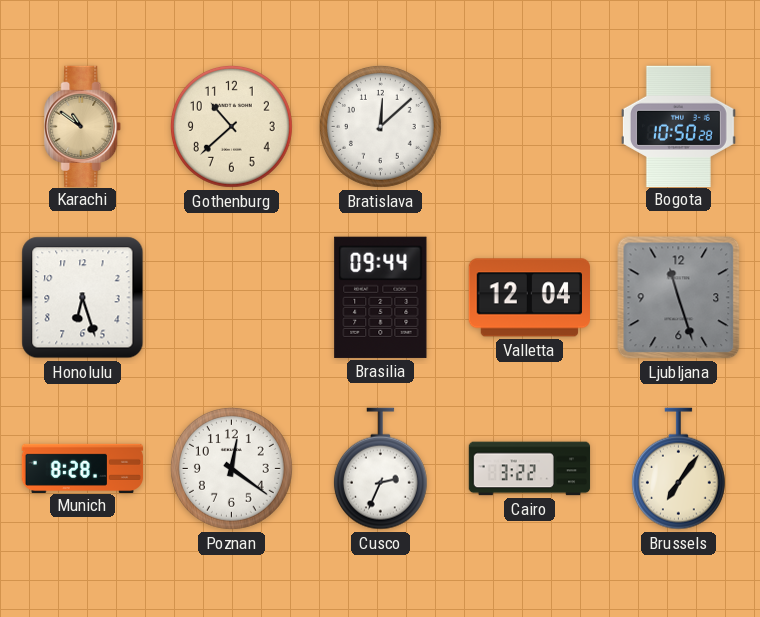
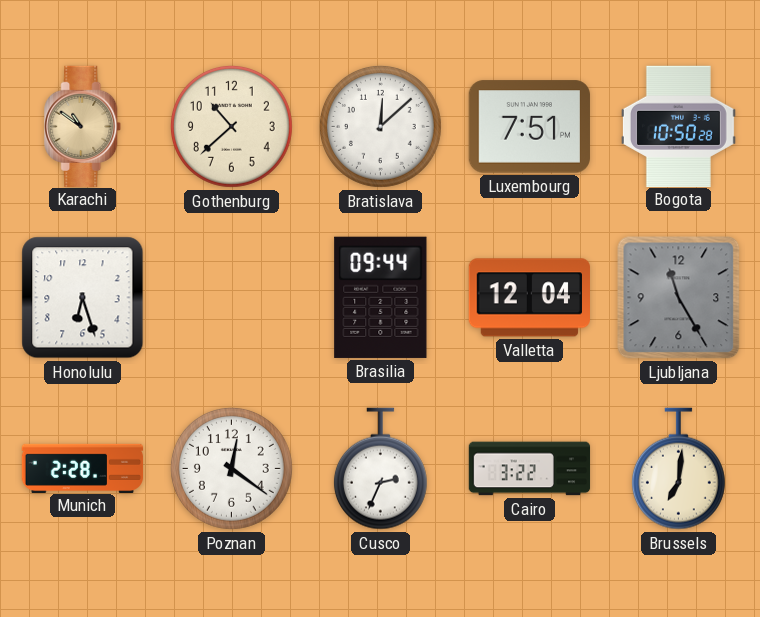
Luxembourg: none -> 7:51 (529, 127)
Ljubljana: 11:27 -> 11:25 (679, 298)
Munich: 8:28 -> 2:28 (83, 468)
Brussels: 7:06 -> 7:01 (678, 469)
